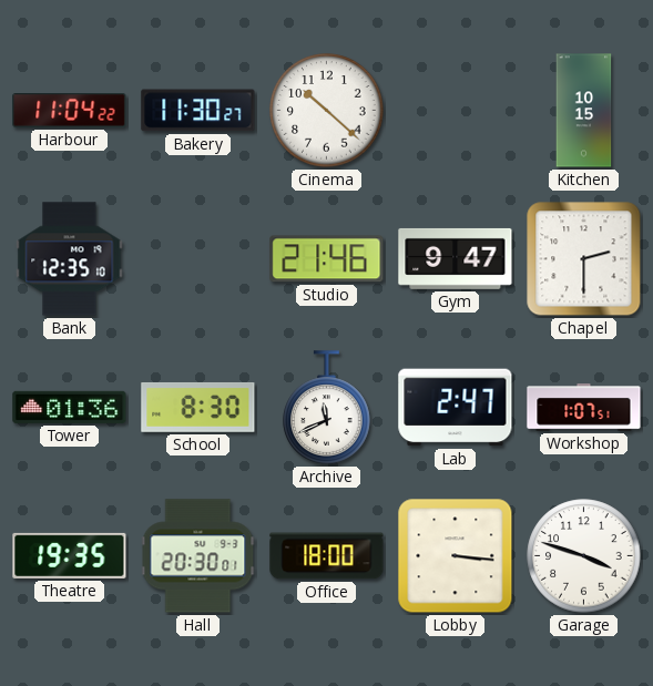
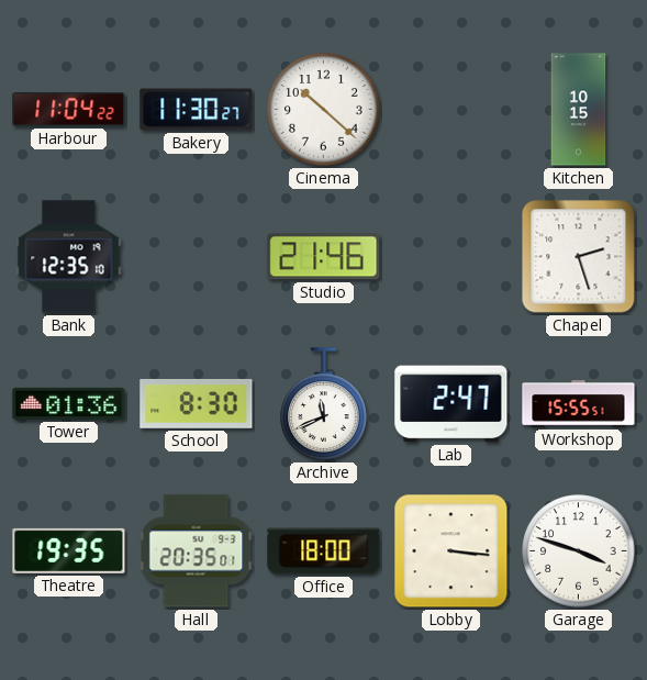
Gym: 9:47 -> none (456, 258)
Chapel: 2:30 -> 2:27 (579, 257)
Workshop: 1:07 -> 15:55 (579, 404)
Hall: 20:30 -> 20:35 (197, 551)
